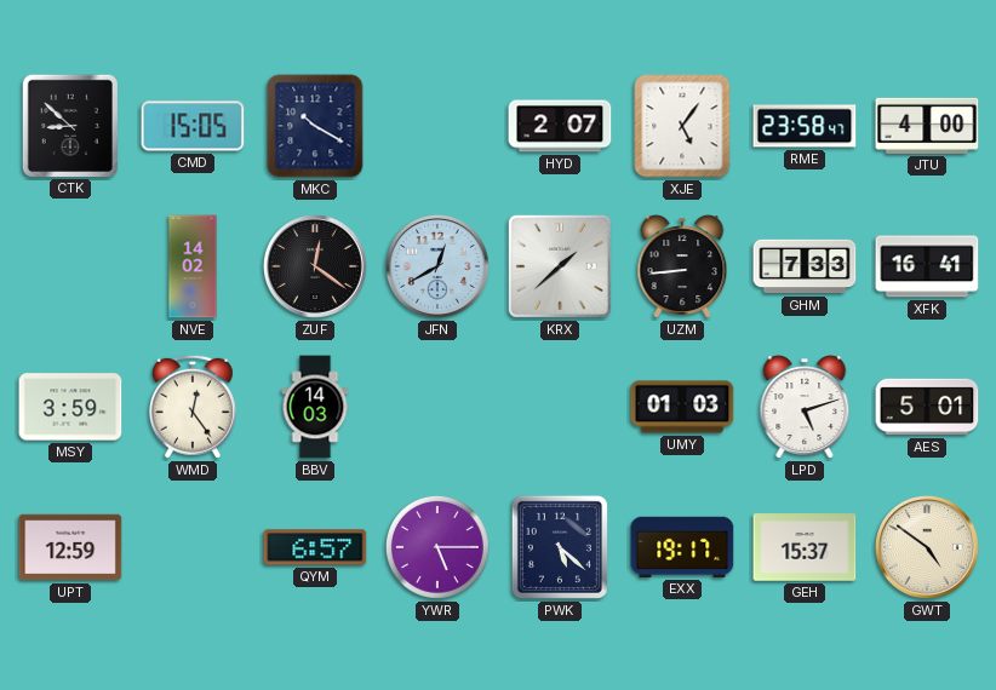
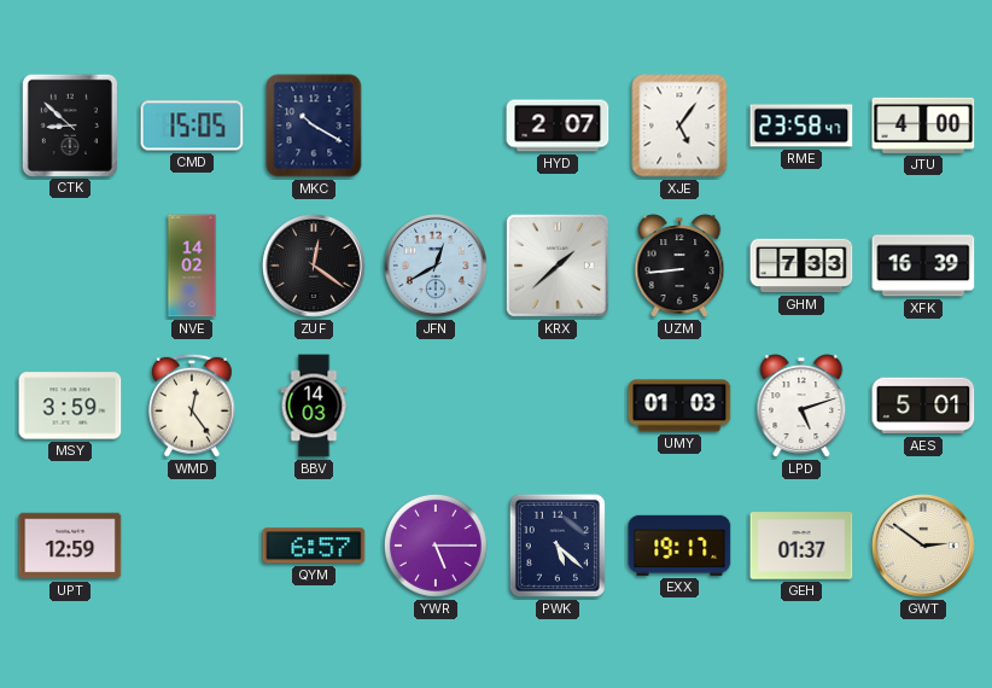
XFK: 16:41 -> 16:39 (923, 266)
GEH: 15:37 -> 01:37 (801, 546)
GWT: 4:51 -> 2:51 (924, 547)
